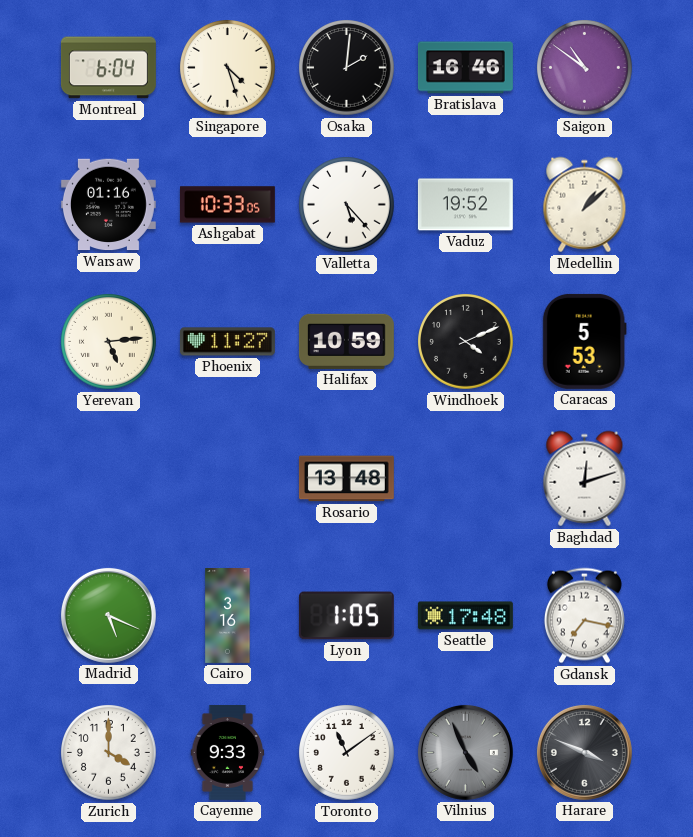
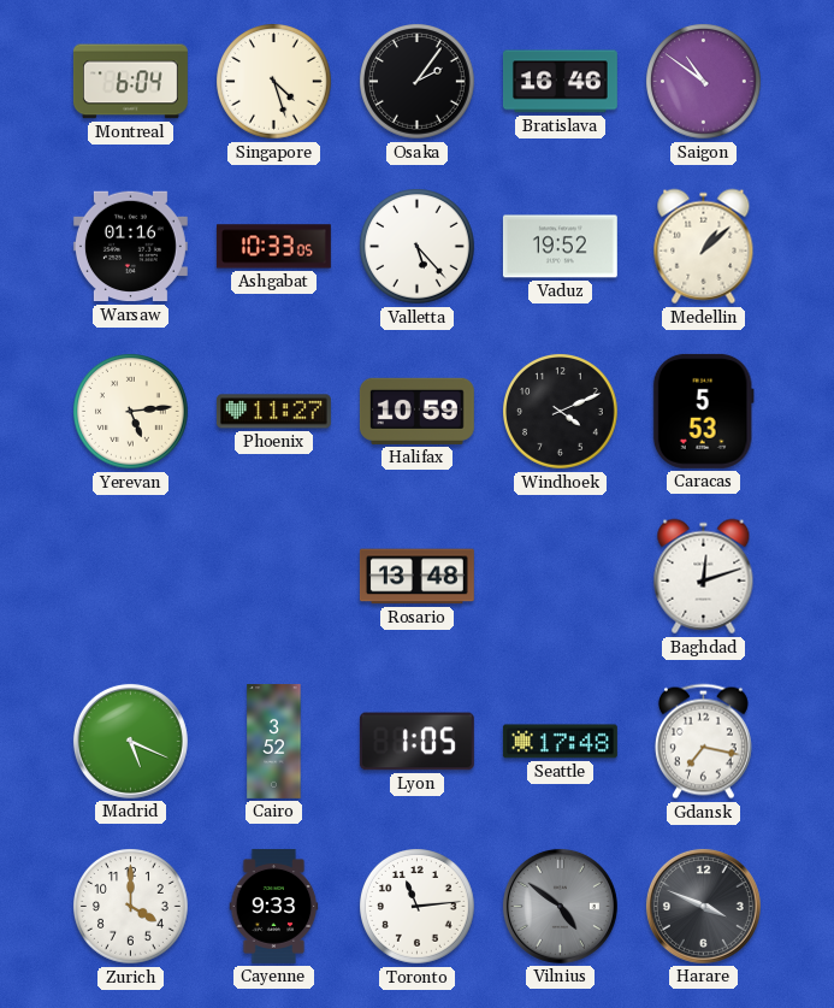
Osaka: 2:01 -> 2:06 (418, 82)
Cairo: 3:16 -> 3:52 (274, 742)
Toronto: 11:09 -> 11:14 (418, 907)
Vilnius: 4:56 -> 4:51 (560, 906)
